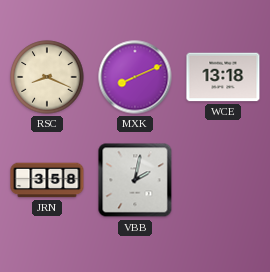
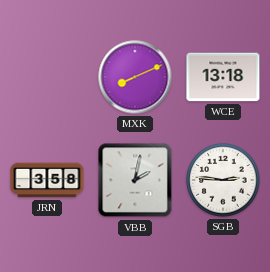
RSC: 8:19 -> none (47, 77)
SGB: none -> 2:46 (223, 180)
